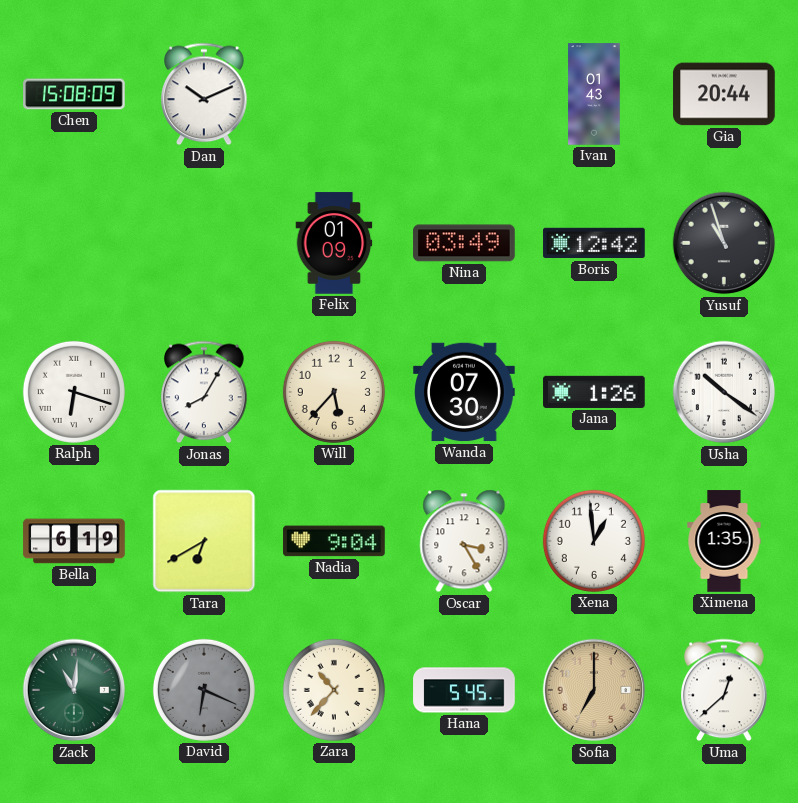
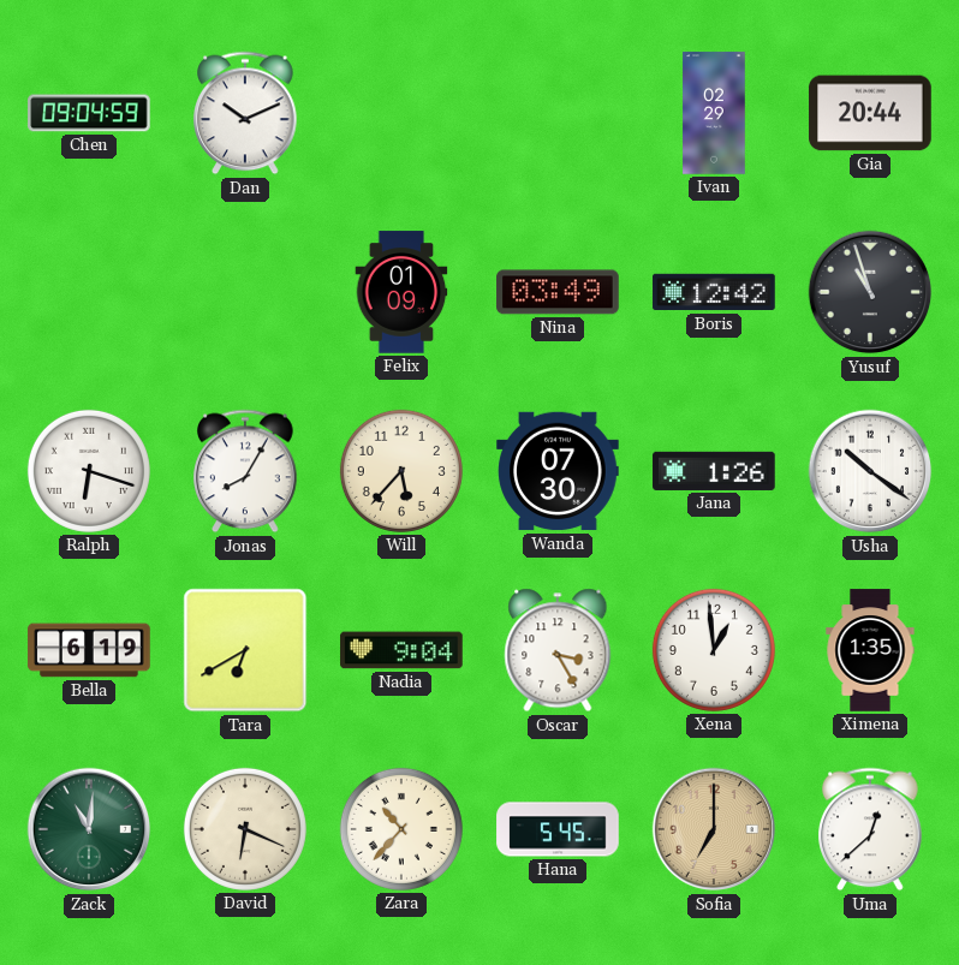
Chen: 15:08 -> 09:04 (89, 113)
Ivan: 01:43 -> 02:29 (714, 113)
David dial: grey -> cream (245, 829)
